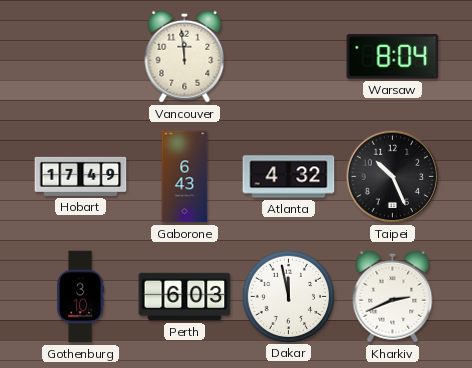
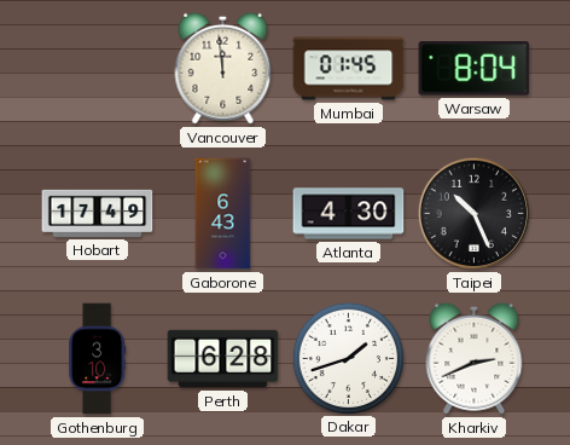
Mumbai: none -> 01:45 (349, 69)
Atlanta: 4:32 -> 4:30 (349, 214)
Perth: 6:03 -> 6:28 (223, 359)
Dakar: 11:58 -> 1:42 (348, 358)
